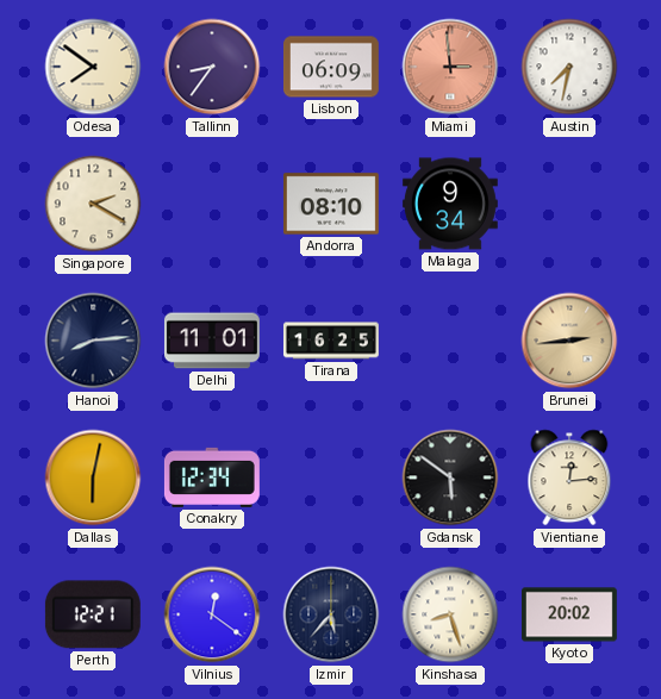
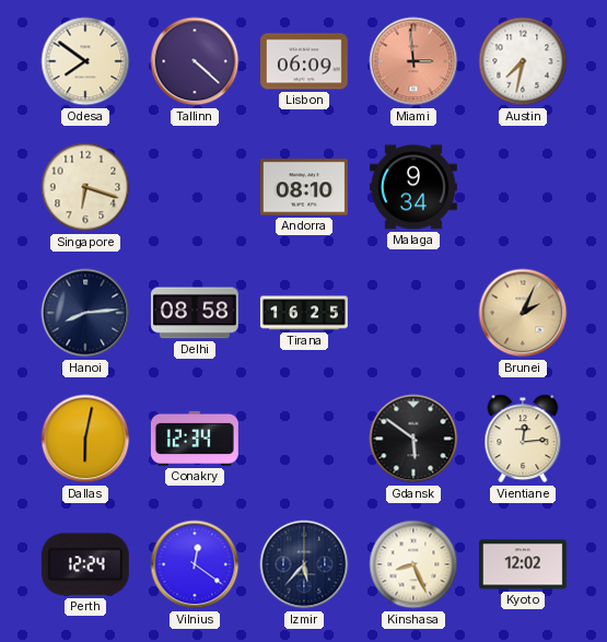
Tallinn: 8:36 -> 4:22 (195, 61)
Singapore: 2:20 -> 6:18 (85, 187)
Delhi: 11:01 -> 08:58 (195, 313)
Brunei: 2:44 -> 2:04 (523, 313)
Perth: 12:21 -> 12:24 (85, 564)
Kinshasa: 8:27 -> 8:26 (413, 564)
Kyoto: 20:02 -> 12:02 (523, 564)
